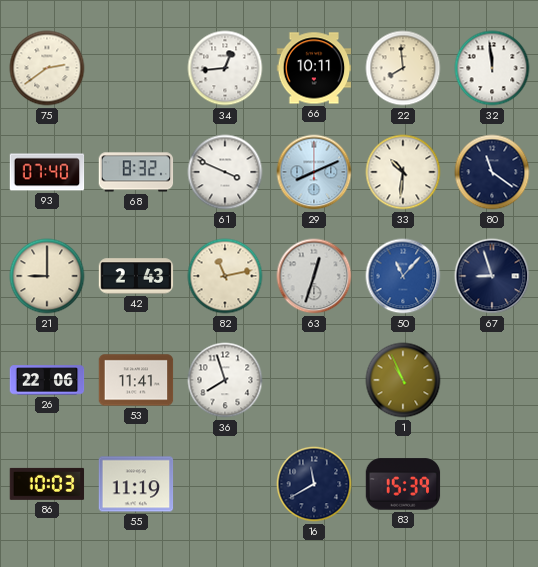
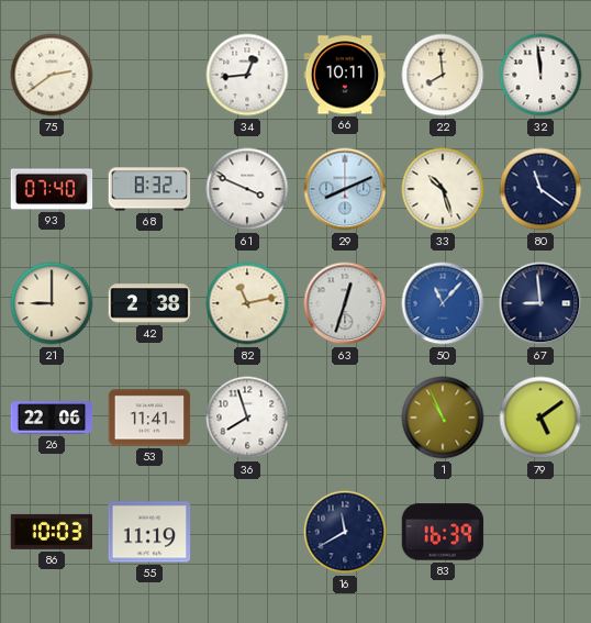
33: 10:31 -> 10:27 (443, 189)
42: 2:43 -> 2:38 (149, 303)
67: 8:57 -> 8:59 (540, 303)
79: none -> 5:09 (540, 418)
83: 15:39 -> 16:39 (443, 532)
